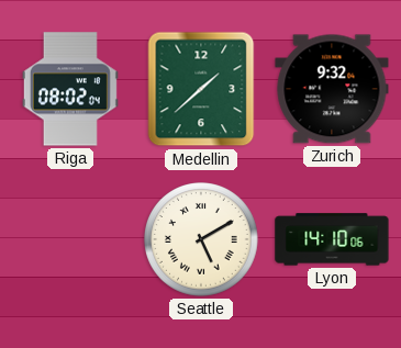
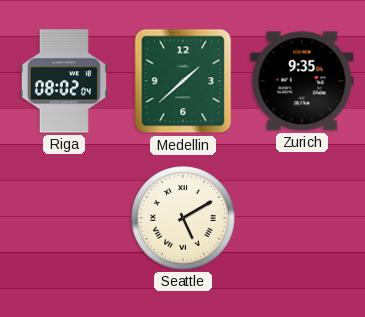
Zurich: 9:32 -> 9:35 (302, 81)
Lyon: 14:10 -> none (332, 239)
